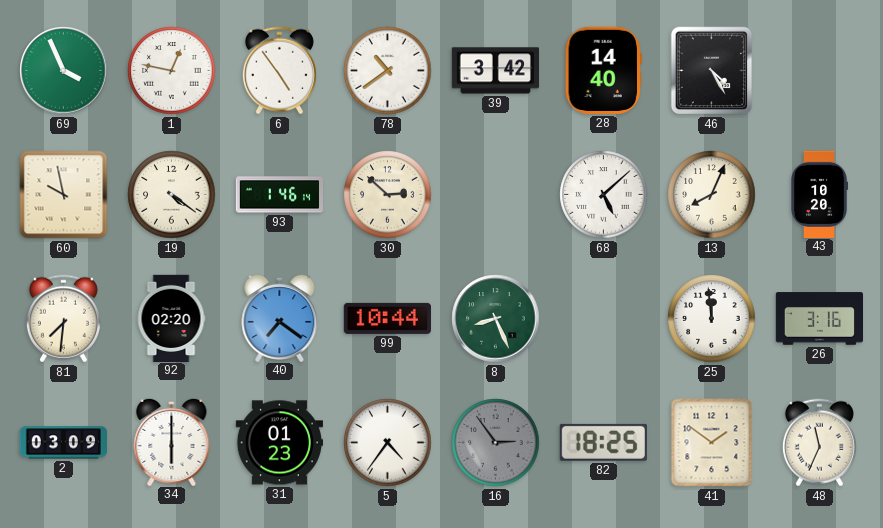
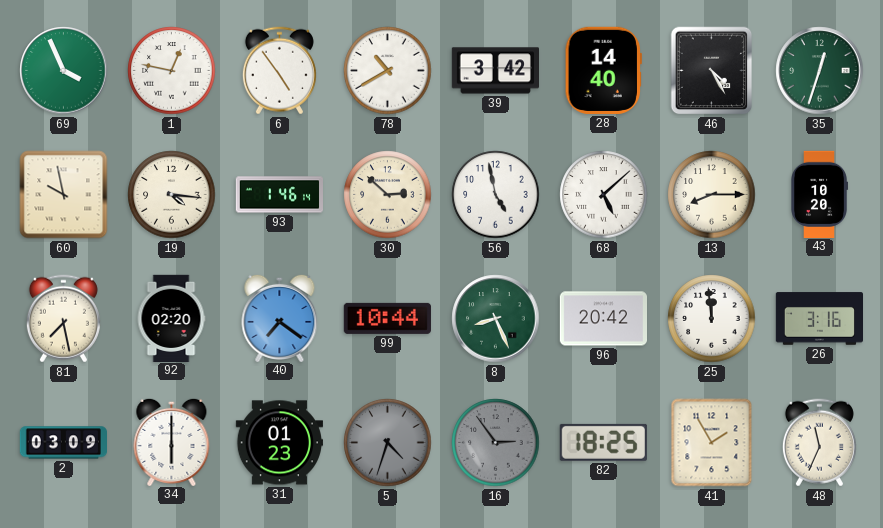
78: 10:39 -> 10:40 (388, 71)
35: none -> 12:33 (820, 71)
19: 4:21 -> 4:16 (172, 195)
56: none -> 4:58 (496, 195)
13: 8:04 -> 8:15 (712, 195)
81: 7:31 -> 7:28 (63, 319)
96: none -> 20:42 (603, 319)
5: 4:36 -> 4:33 (388, 443)
5 dial: white -> grey (388, 443)
41: 1:51 -> 1:55 (712, 443)
